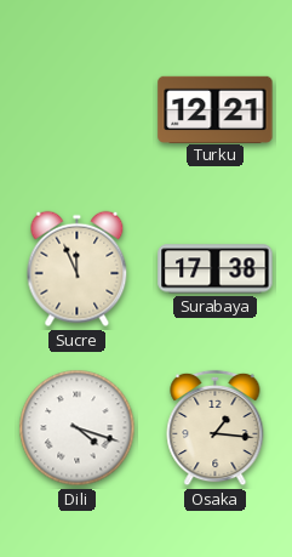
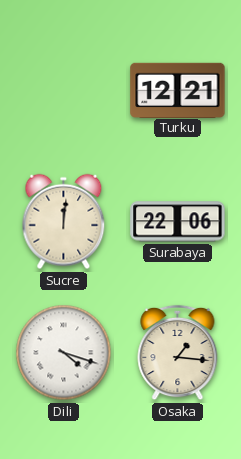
Sucre: 11:56 -> 12:01 (64, 222)
Surabaya: 17:38 -> 22:06 (178, 222)
